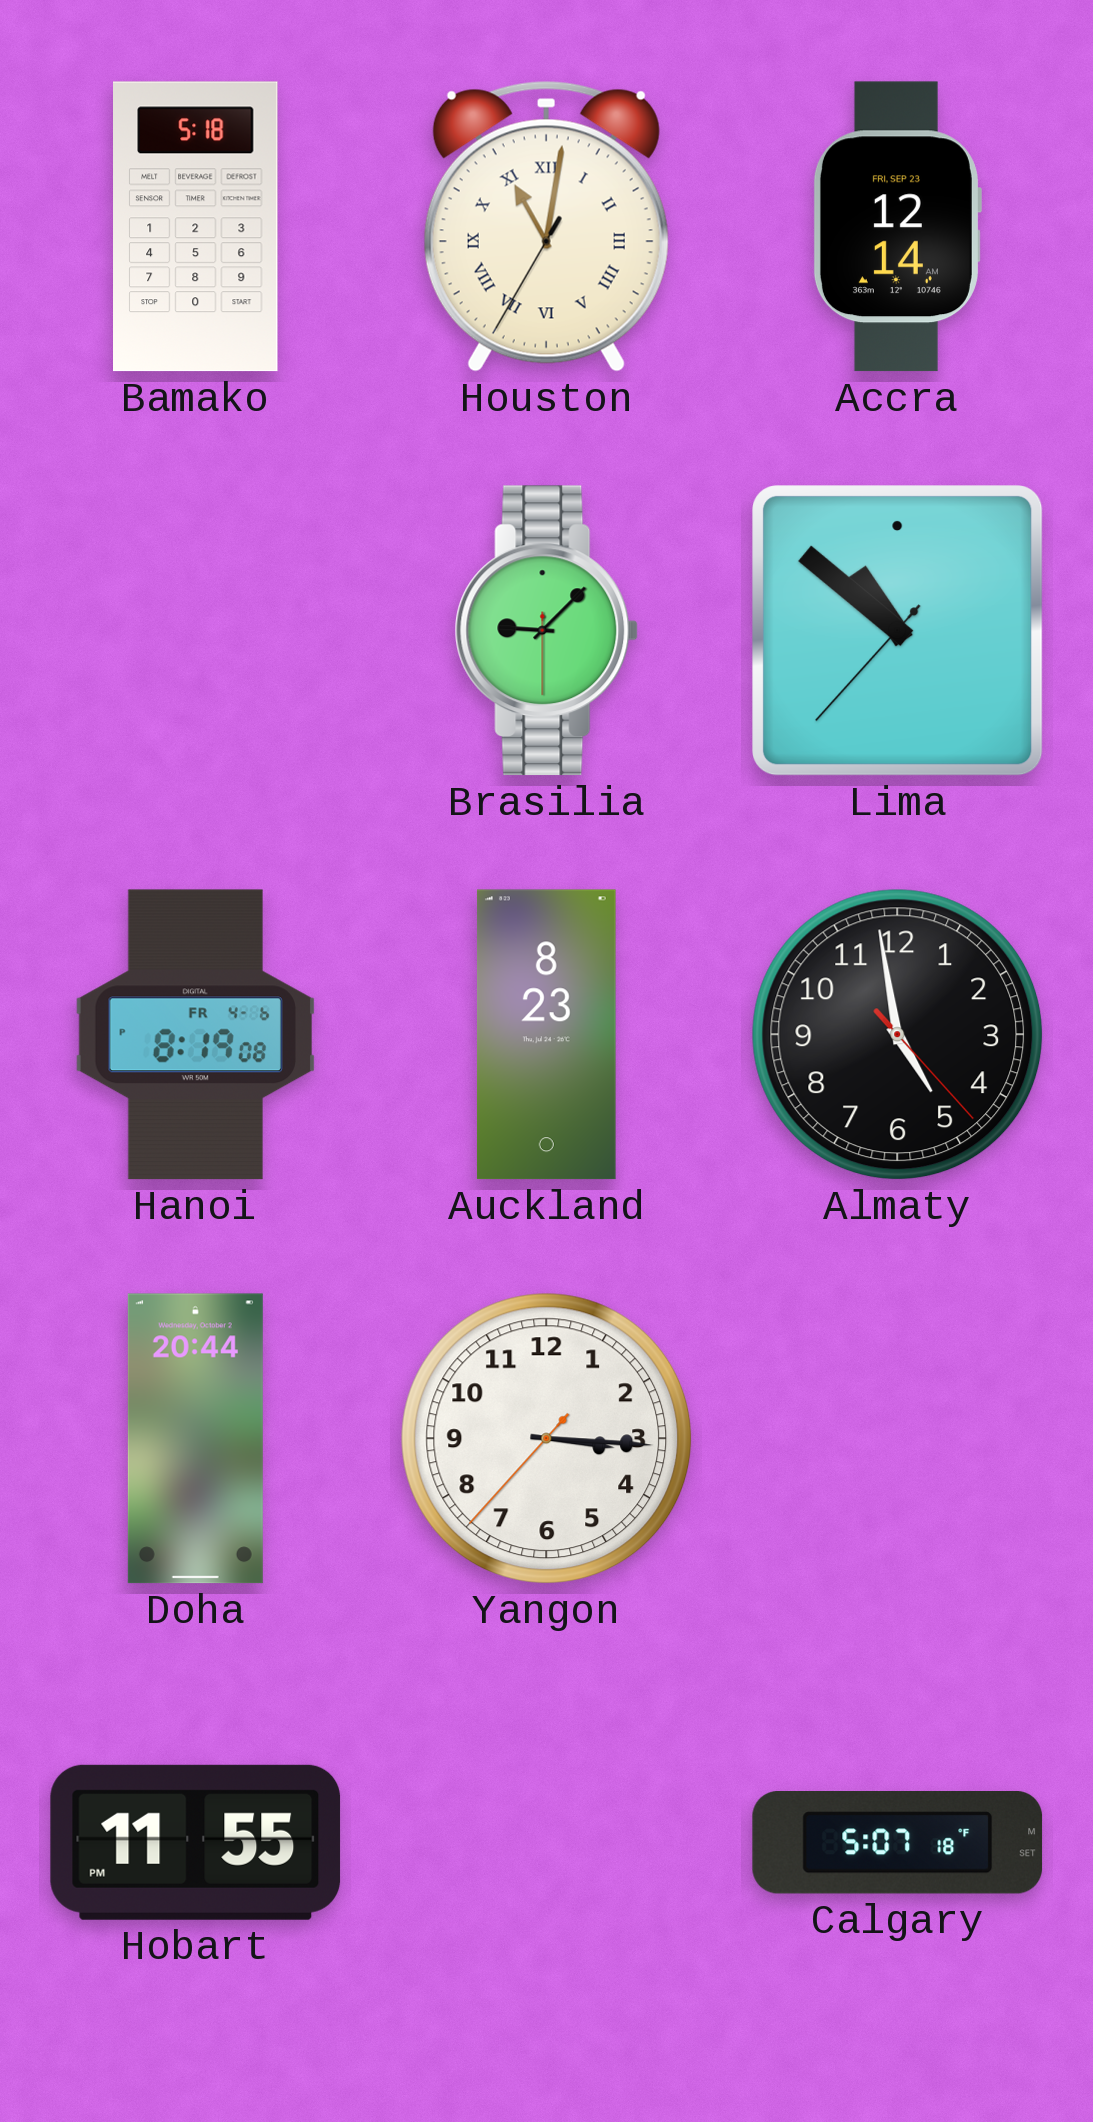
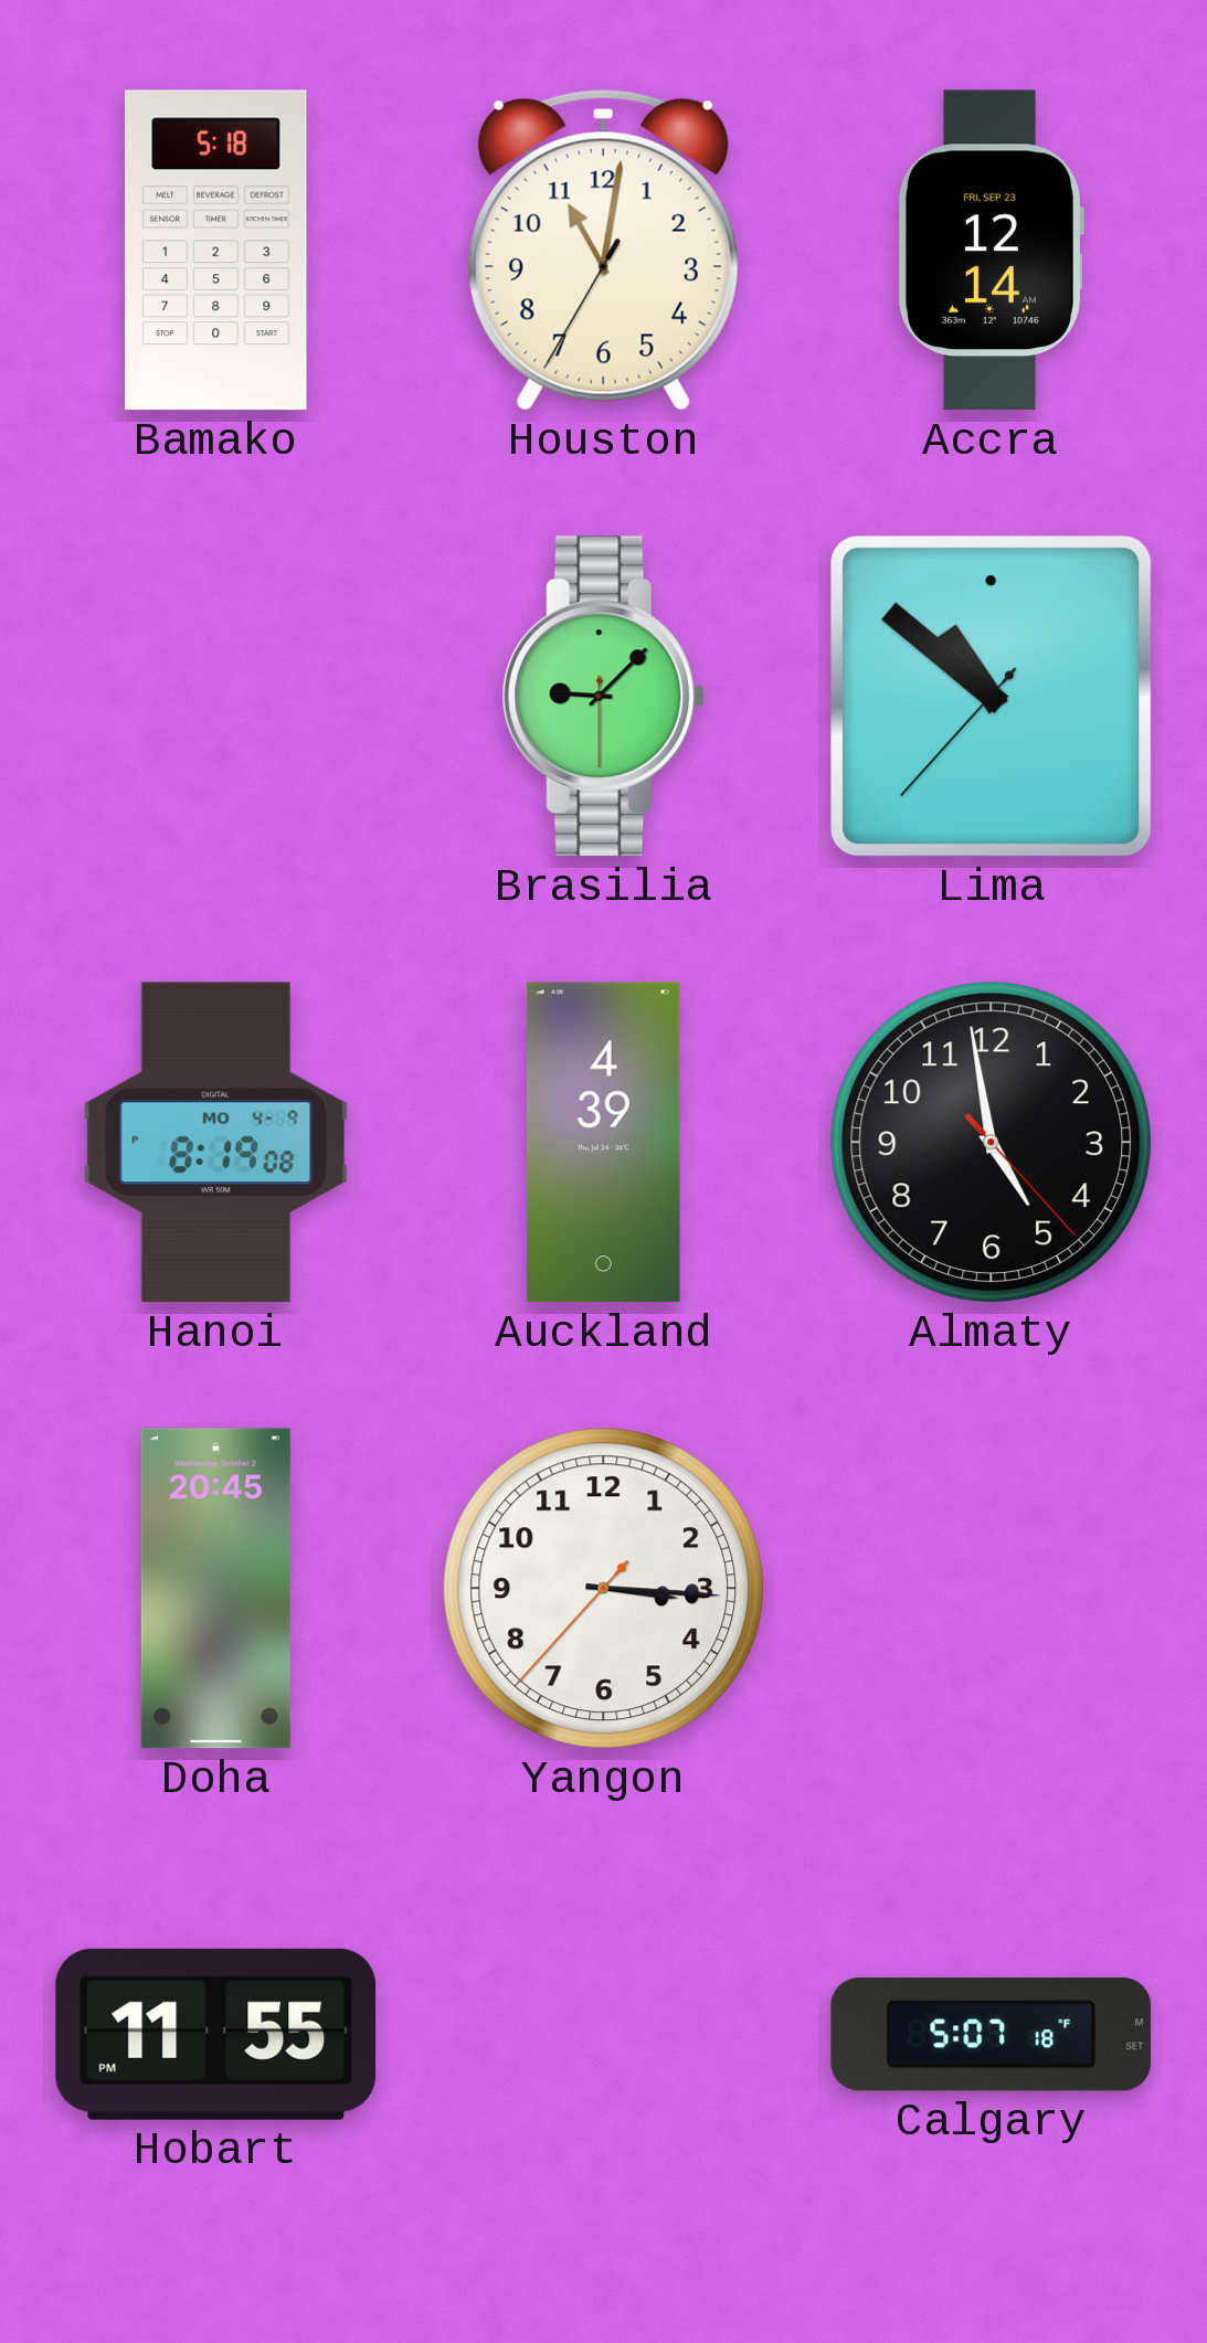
Houston numerals: Roman -> Arabic (603, 250)
Hanoi date: FR 4-6 -> MO 4-9 (216, 1143)
Auckland: 8:23 -> 4:39 (603, 1143)
Doha: 20:44 -> 20:45 (215, 1589)
